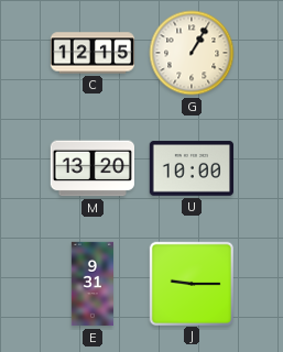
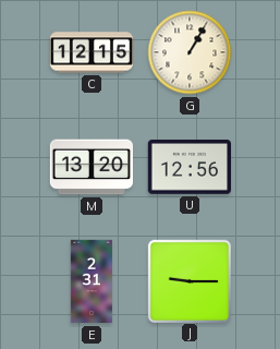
U: 10:00 -> 12:56 (188, 167)
E: 9:31 -> 2:31 (92, 281)
